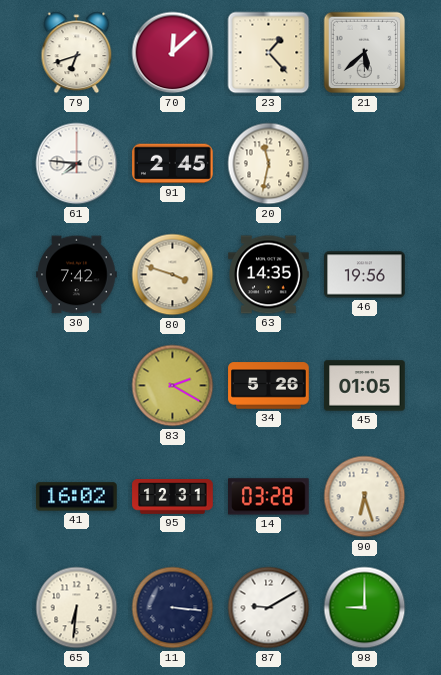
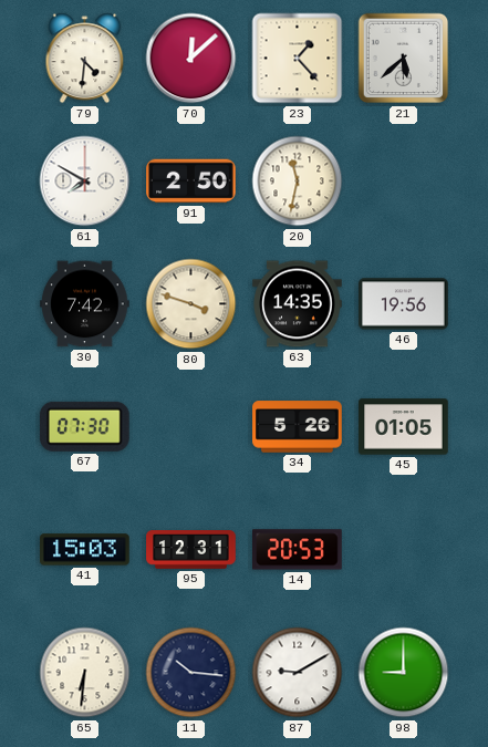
79: 6:42 -> 4:31 (85, 59)
61: 7:46 -> 7:50 (85, 181)
91: 2:45 -> 2:50 (191, 181)
67: none -> 07:30 (84, 426)
83: 2:20 -> none (173, 386)
41: 16:02 -> 15:03 (85, 550)
14: 03:28 -> 20:53 (298, 550)
90: 6:27 -> none (365, 497)
11: 3:16 -> 10:16 (191, 673)
